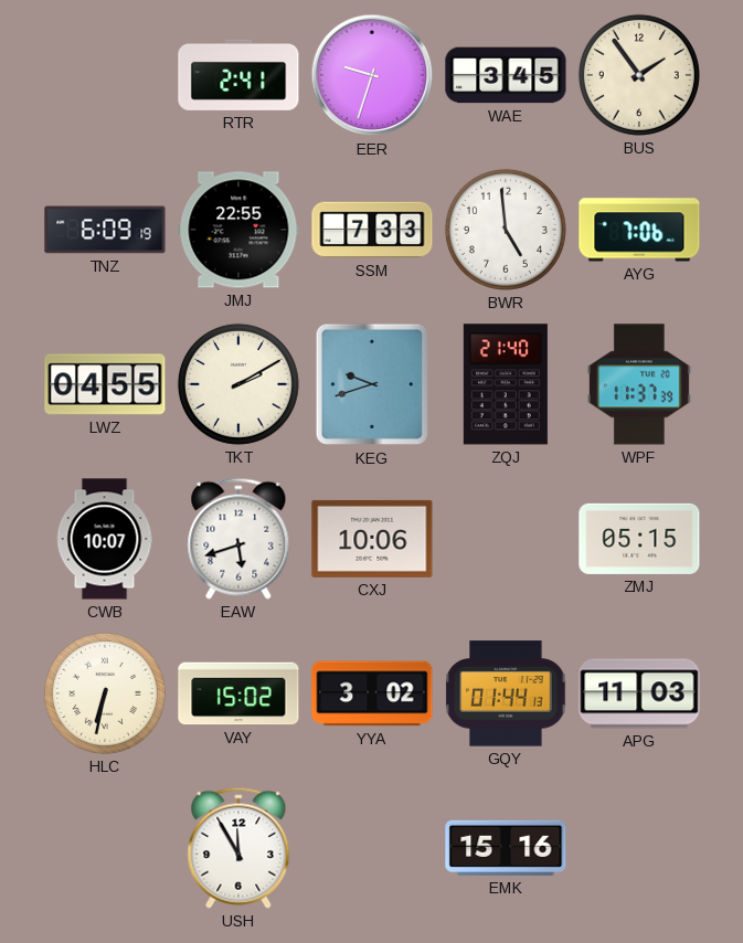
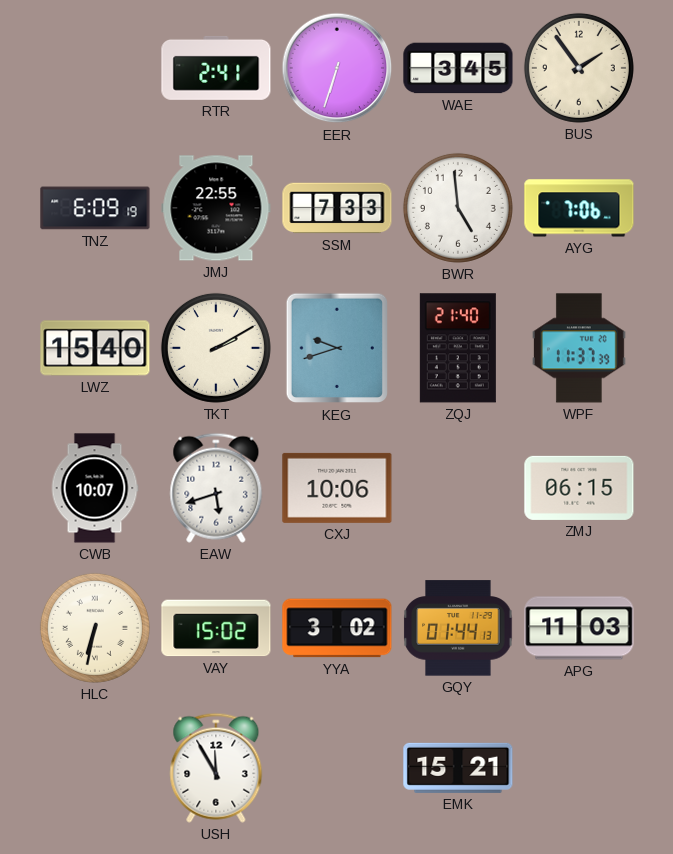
EER: 9:33 -> 6:33 (337, 68)
LWZ: 04:55 -> 15:40 (95, 348)
ZMJ: 05:15 -> 06:15 (579, 488)
EMK: 15:16 -> 15:21 (458, 768)
